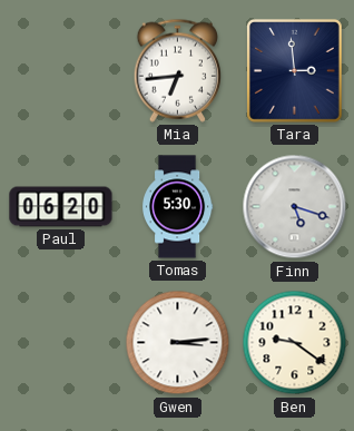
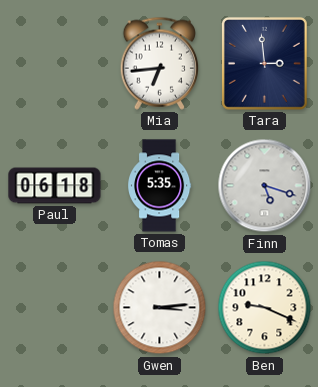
Paul: 06:20 -> 06:18 (55, 186)
Tomas: 5:30 -> 5:35 (160, 186)
Ben: 9:21 -> 9:19 (265, 308)
